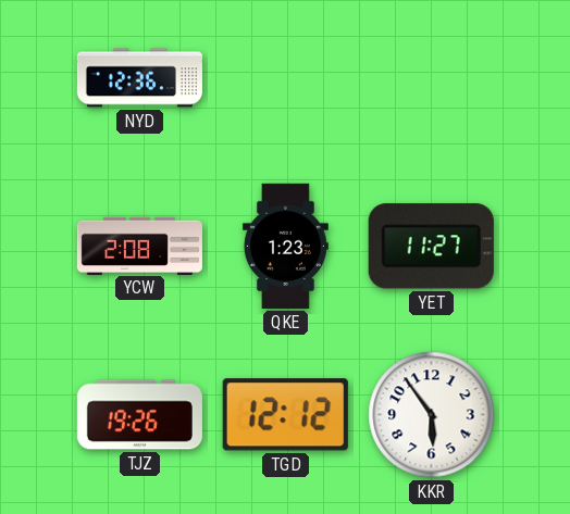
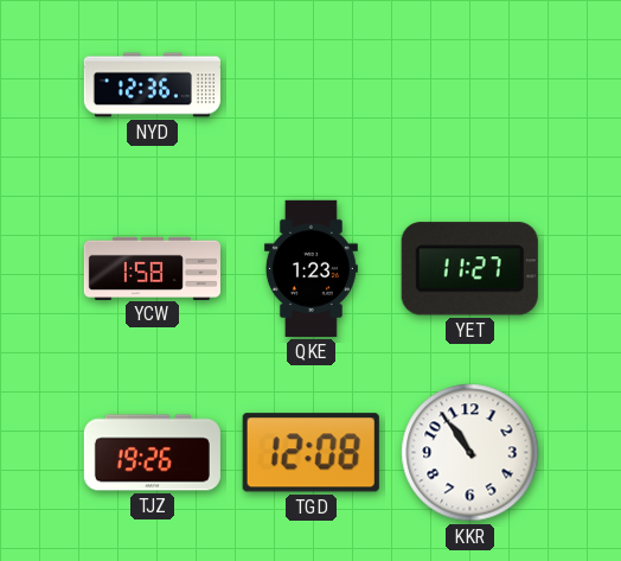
YCW: 2:08 -> 1:58 (152, 268)
TGD: 12:12 -> 12:08 (310, 453)
KKR: 5:54 -> 10:54 (470, 453)
